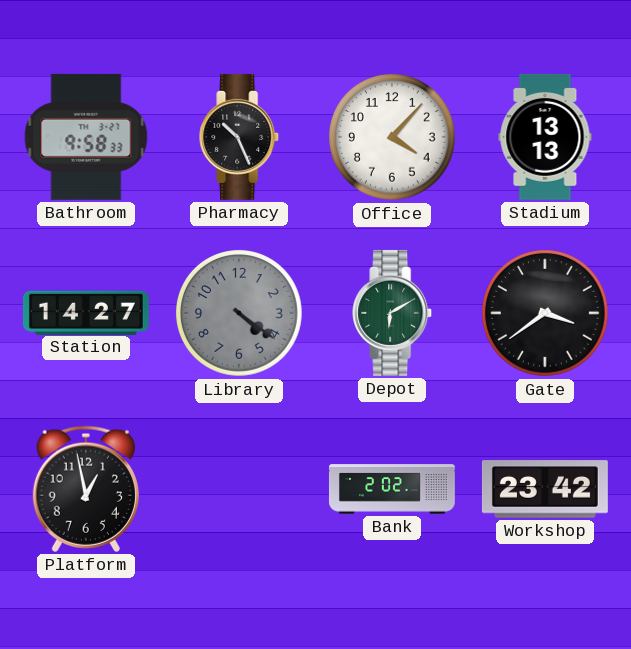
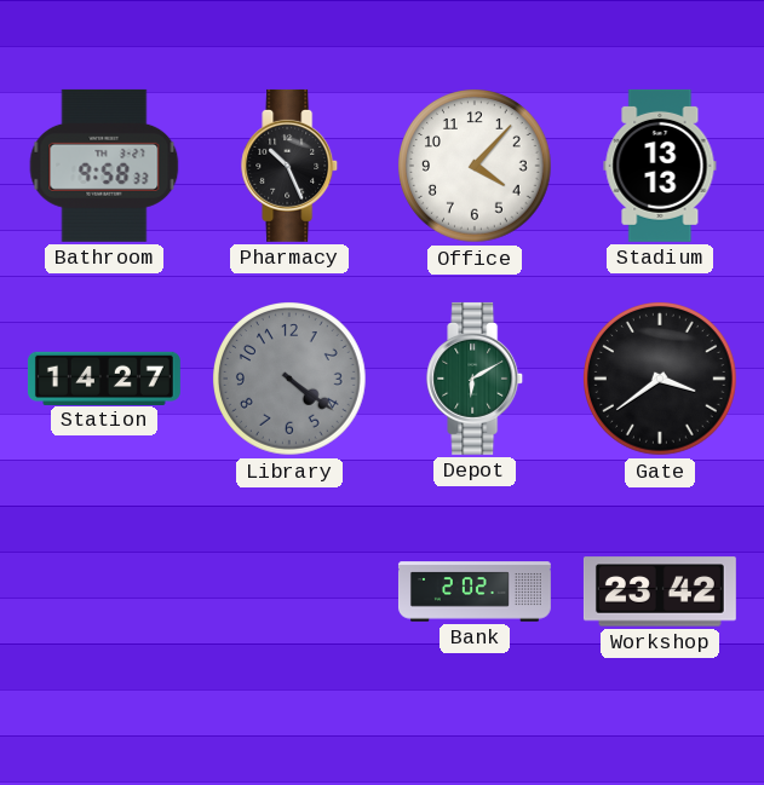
Platform: 12:58 -> none (86, 489)
